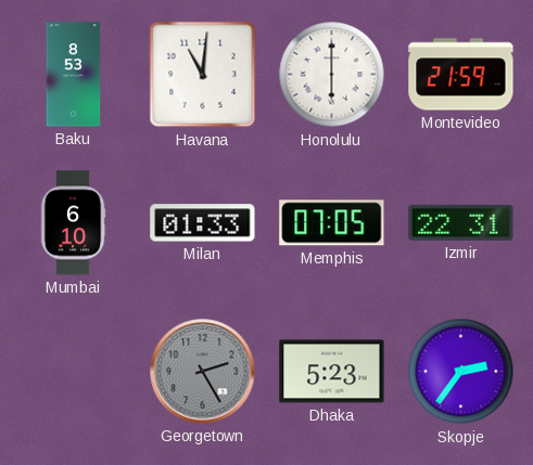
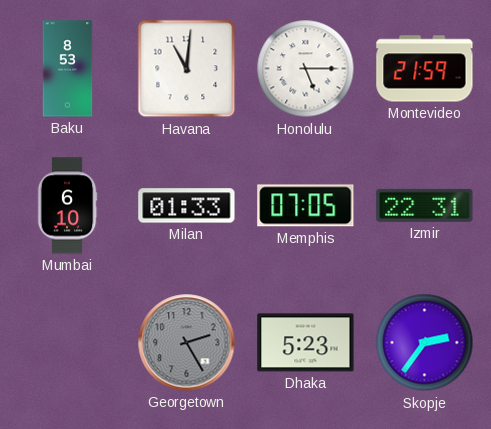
Honolulu: 6:00 -> 5:15 (306, 69)
